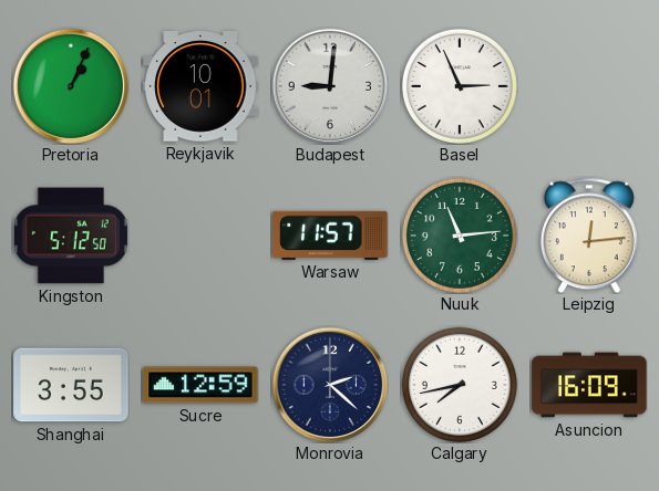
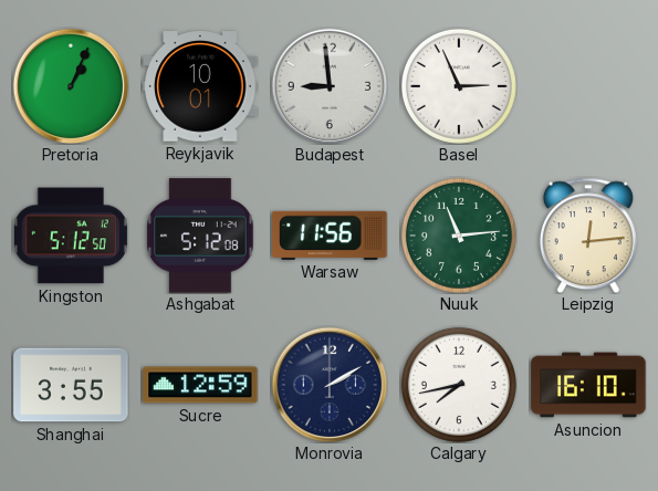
Budapest: 9:01 -> 8:59 (330, 86)
Ashgabat: none -> 5:12 (200, 236)
Warsaw: 11:57 -> 11:56 (330, 236)
Monrovia: 2:22 -> 2:10 (330, 385)
Asuncion: 16:09 -> 16:10 (588, 385)
